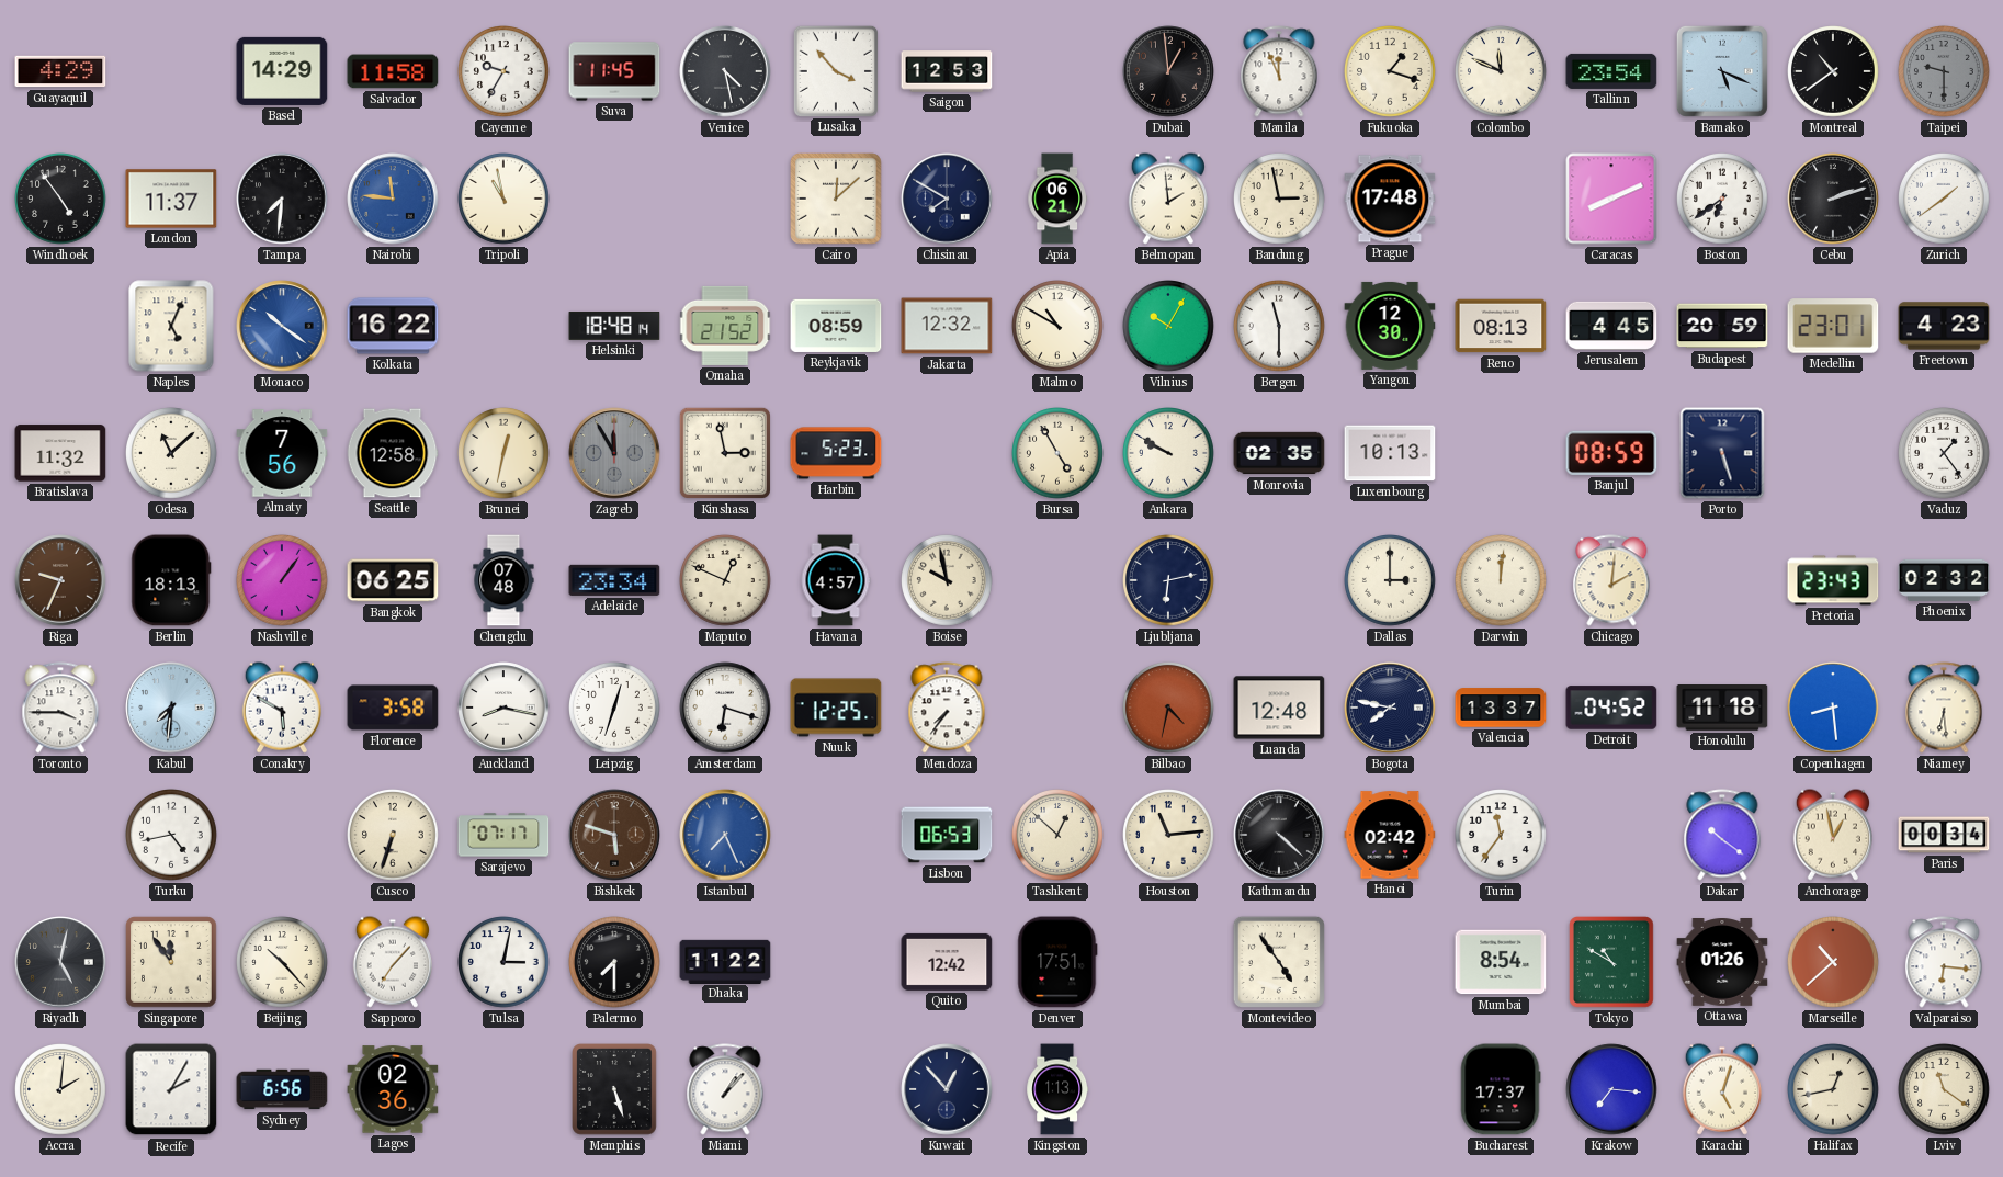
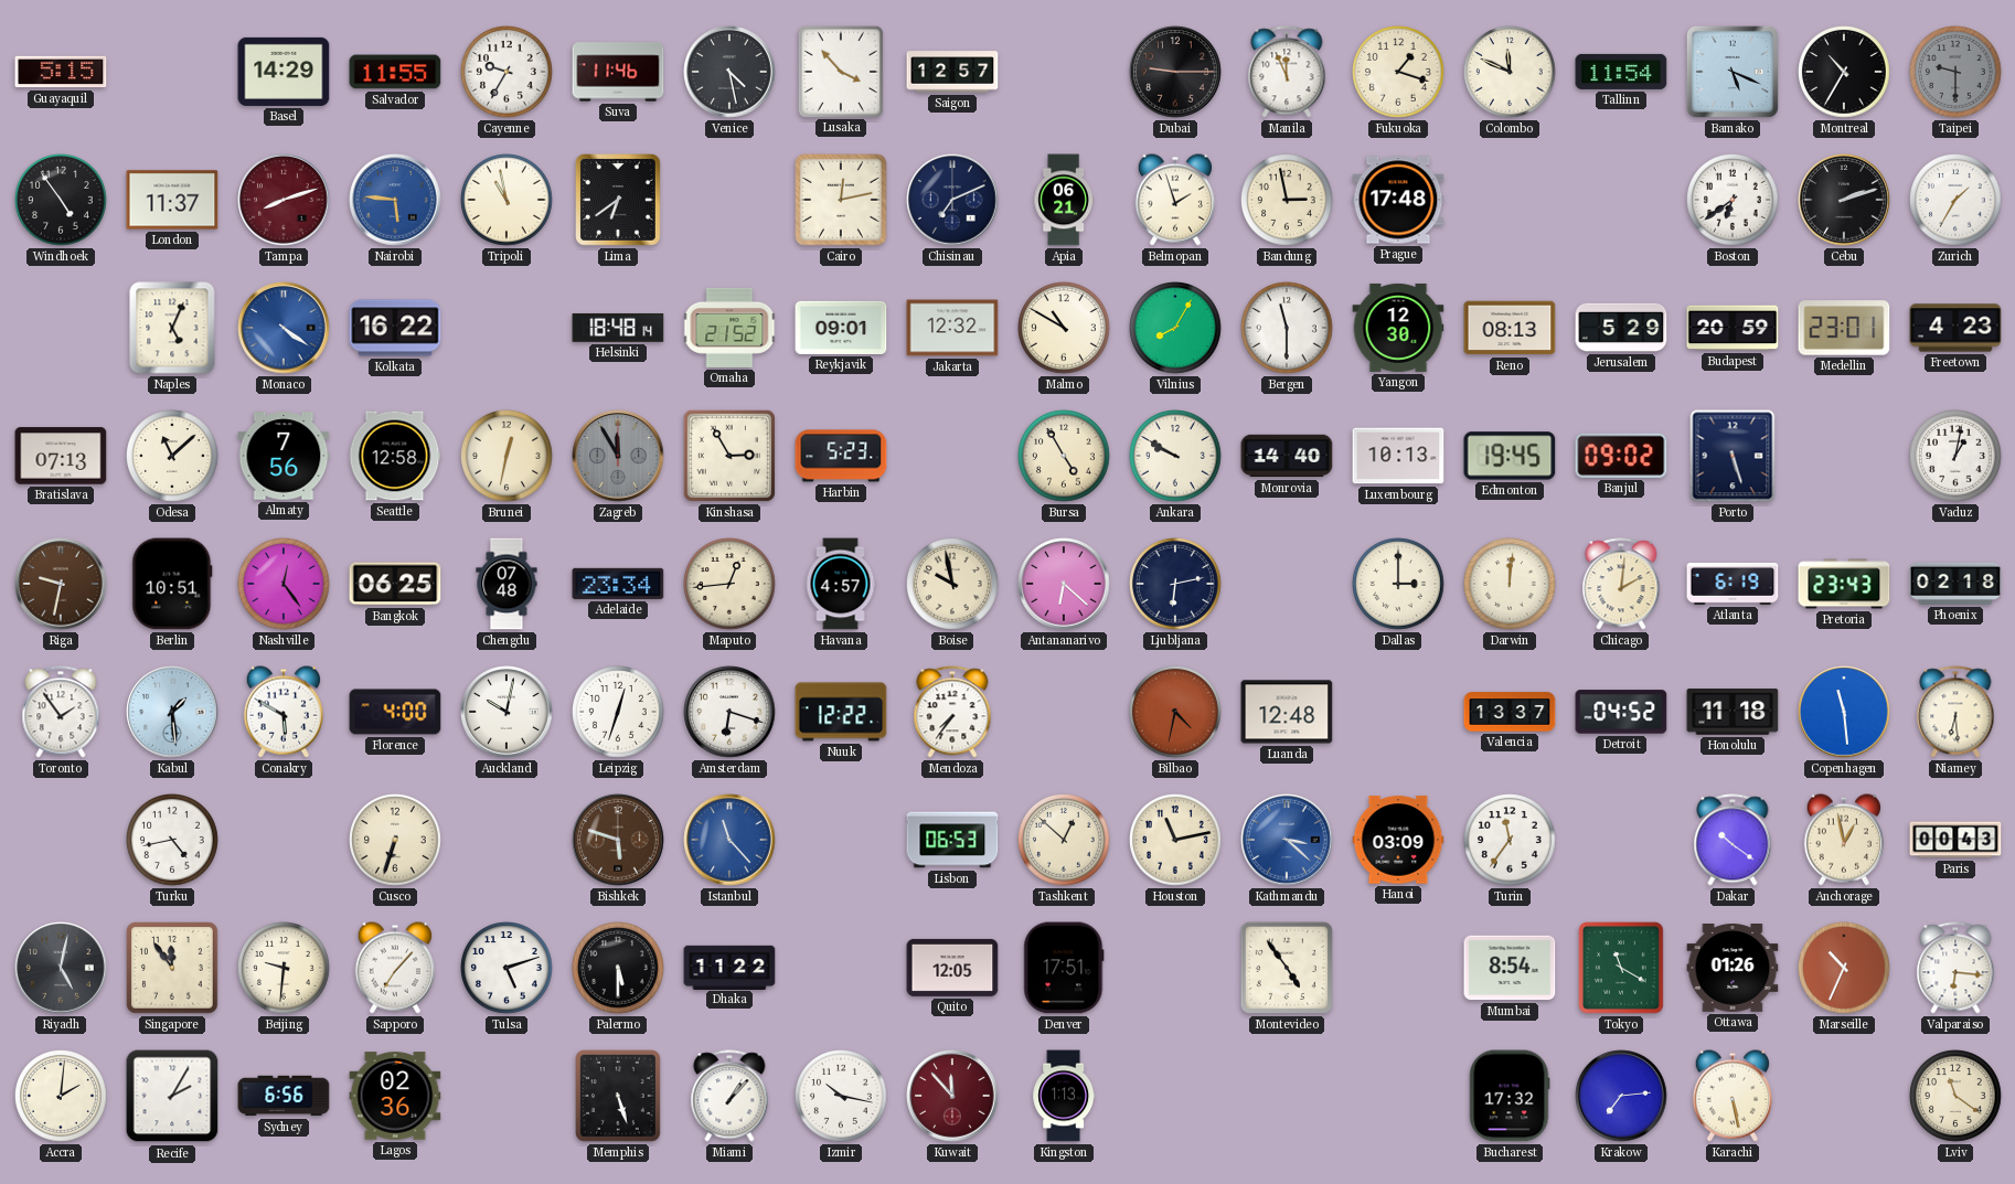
Guayaquil: 4:29 -> 5:15 (61, 72)
Salvador: 11:58 -> 11:55 (395, 72)
Suva: 11:45 -> 11:46 (618, 72)
Saigon: 12:53 -> 12:57 (952, 72)
Dubai: 12:59 -> 9:15 (1175, 72)
Tallinn: 23:54 -> 11:54 (1621, 72)
Montreal: 10:39 -> 10:35 (1845, 73)
Tampa: 7:31 -> 8:12 (284, 200)
Tampa dial: black -> burgundy (284, 200)
Nairobi: 11:46 -> 5:46 (395, 200)
Lima: none -> 6:39 (619, 201)
Cairo: 12:08 -> 12:13 (841, 200)
Chisinau: 7:50 -> 7:11 (952, 200)
Belmopan: 1:59 -> 1:57 (1175, 200)
Caracas: 8:11 -> none (1611, 199)
Zurich: 1:39 -> 1:35 (1957, 201)
Monaco: 10:21 -> 4:21 (284, 328)
Reykjavik: 08:59 -> 09:01 (841, 328)
Vilnius: 10:05 -> 8:05 (1176, 329)
Jerusalem: 4:45 -> 5:29 (1621, 328)
Bratislava: 11:32 -> 07:13 (61, 456)
Kinshasa: 2:58 -> 2:55 (729, 456)
Monrovia: 02:35 -> 14:40 (1287, 456)
Edmonton: none -> 19:45 (1510, 456)
Banjul: 08:59 -> 09:02 (1621, 456)
Vaduz: 1:24 -> 1:02 (1957, 457)
Riga: 9:34 -> 9:32 (61, 584)
Berlin: 18:13 -> 10:51 (172, 584)
Nashville: 1:06 -> 12:24 (285, 585)
Maputo: 12:49 -> 12:44 (731, 585)
Antananarivo: none -> 6:22 (1064, 584)
Atlanta: none -> 6:19 (1733, 585)
Phoenix: 02:32 -> 02:18 (1955, 584)
Toronto: 3:45 -> 1:54 (61, 712)
Kabul: 7:31 -> 1:29 (172, 712)
Florence: 3:58 -> 4:00 (395, 712)
Auckland: 8:17 -> 10:02 (507, 712)
Nuuk: 12:25 -> 12:22 (841, 712)
Bogota: 7:47 -> none (1390, 708)
Copenhagen: 8:29 -> 11:29 (1844, 712)
Sarajevo: 07:17 -> none (503, 835)
Istanbul: 7:26 -> 11:23 (729, 840)
Houston: 11:14 -> 11:13 (1176, 841)
Kathmandu: 4:22 -> 3:22 (1287, 840)
Kathmandu dial: black -> blue (1287, 840)
Hanoi: 02:42 -> 03:09 (1398, 840)
Paris: 00:34 -> 00:43 (1955, 840)
Beijing: 10:23 -> 9:31 (285, 969)
Tulsa: 3:02 -> 5:12 (508, 969)
Palermo: 7:30 -> 5:30 (619, 969)
Quito: 12:42 -> 12:05 (952, 968)
Tokyo: 10:50 -> 11:20 (1622, 969)
Marseille: 10:38 -> 10:34 (1845, 969)
Izmir: none -> 10:17 (842, 1097)
Kuwait: 12:53 -> 11:53 (952, 1096)
Kuwait dial: navy -> burgundy (952, 1096)
Bucharest: 17:37 -> 17:32 (1510, 1096)
Krakow: 7:16 -> 7:14 (1621, 1096)
Karachi: 5:03 -> 5:28 (1733, 1096)
Halifax: 12:43 -> none (1834, 1090)
